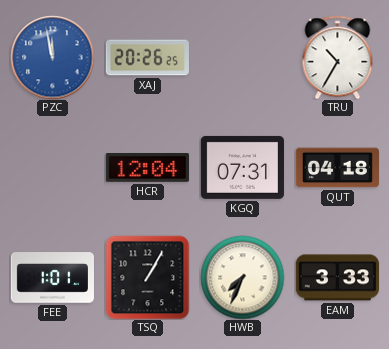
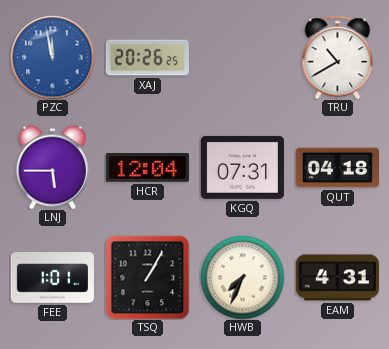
TRU: 10:35 -> 10:40 (338, 57)
LNJ: none -> 5:45 (52, 167)
EAM: 3:33 -> 4:31 (337, 278)
